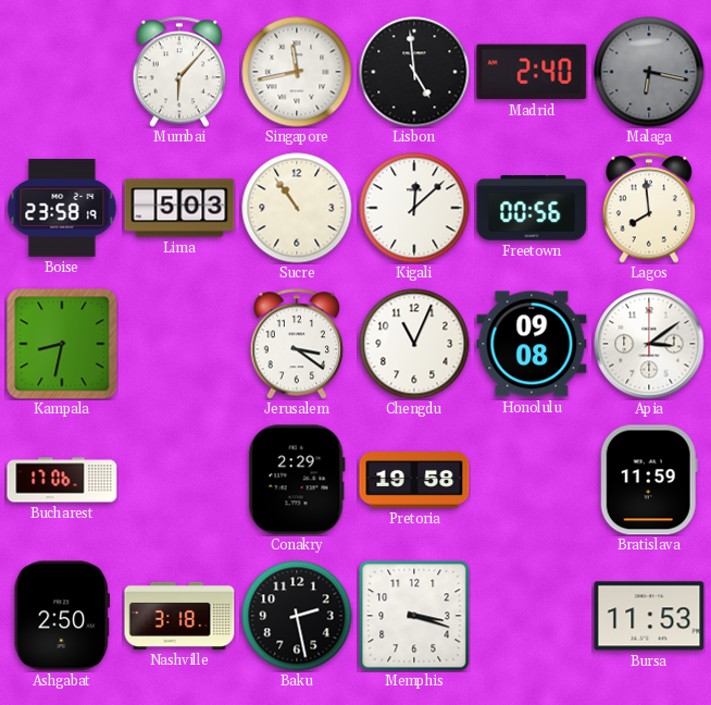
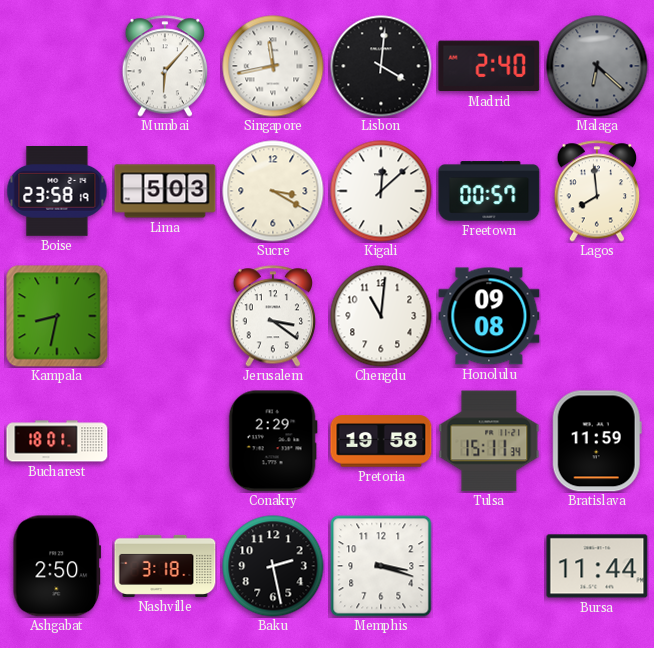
Lisbon: 4:59 -> 4:01 (381, 66)
Malaga: 6:17 -> 6:22 (597, 66)
Sucre: 10:54 -> 3:20 (273, 191)
Freetown: 00:56 -> 00:57 (489, 191)
Chengdu: 11:04 -> 11:01 (381, 316)
Apia: 3:09 -> none (649, 344)
Bucharest: 17:06 -> 18:01 (57, 441)
Tulsa: none -> 15:11 (489, 441)
Bursa: 11:53 -> 11:44 (597, 566)
